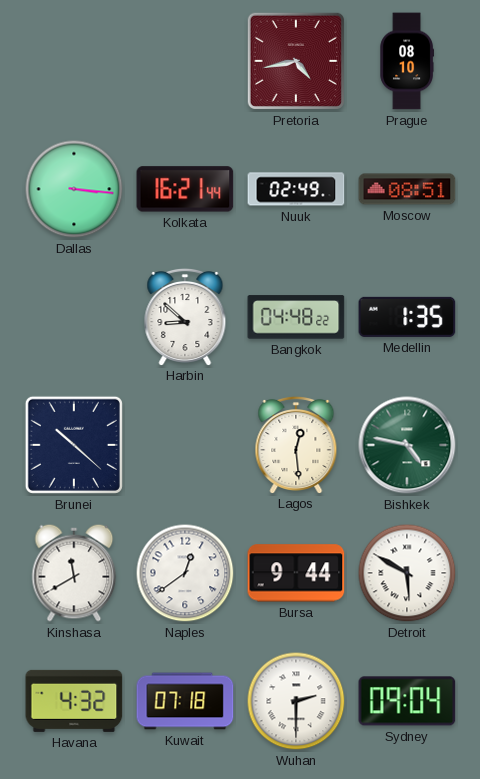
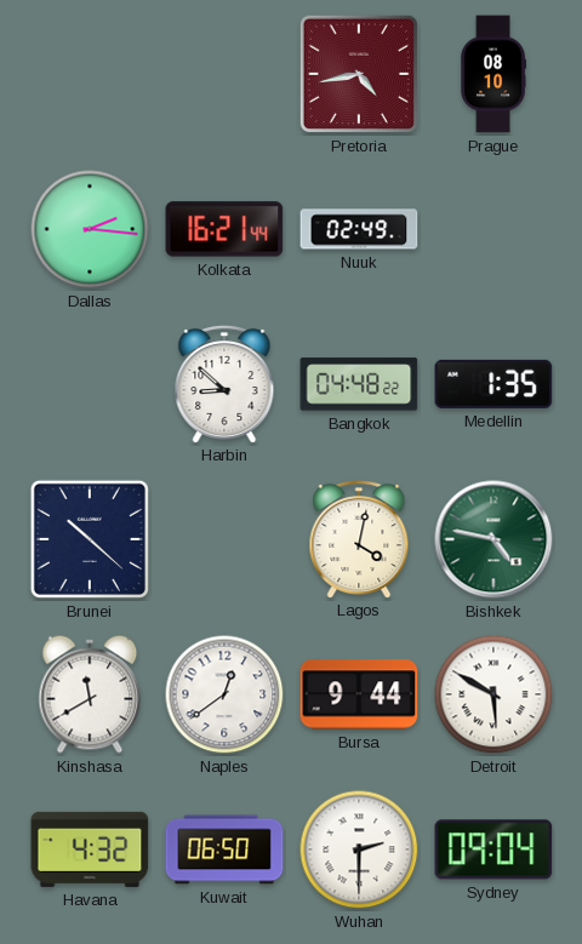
Dallas: 3:16 -> 2:16 (90, 229)
Moscow: 08:51 -> none (407, 189)
Lagos: 12:29 -> 4:02 (359, 538)
Kuwait: 07:18 -> 06:50 (224, 849)
